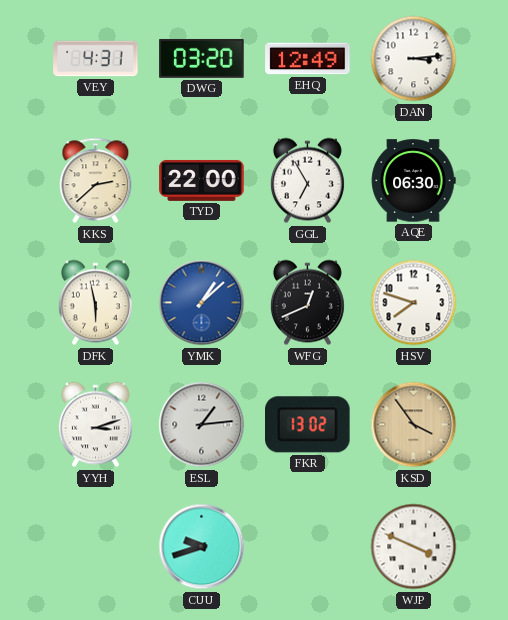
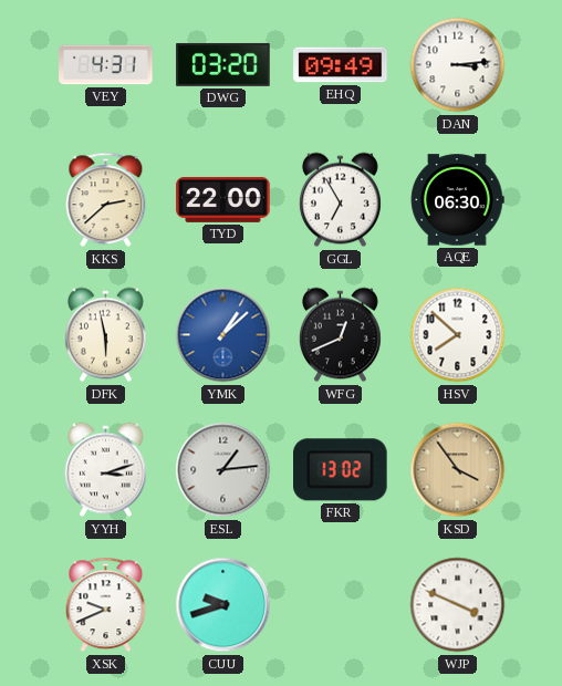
EHQ: 12:49 -> 09:49 (341, 65)
HSV: 7:48 -> 7:52 (458, 335)
XSK: none -> 9:41 (106, 605)
